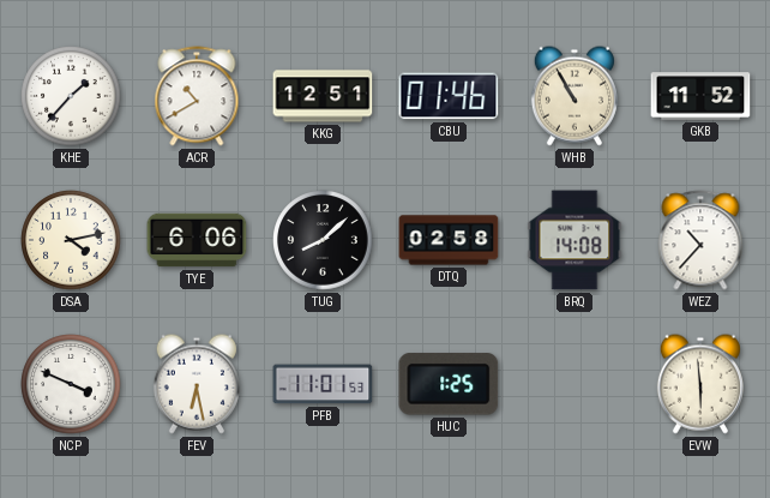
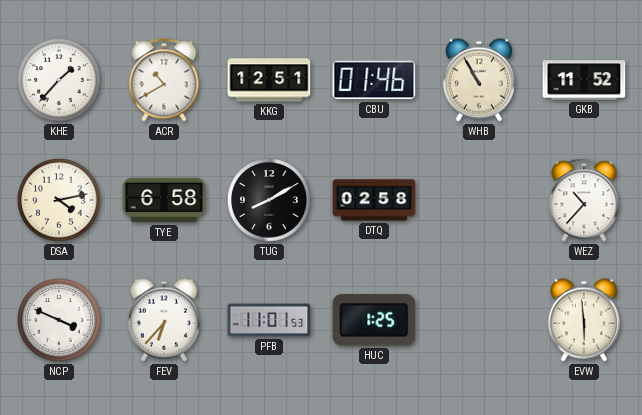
TYE: 6:06 -> 6:58 (164, 200)
TUG: 8:08 -> 8:10 (269, 200)
BRQ: 14:08 -> none (575, 240)
FEV: 6:28 -> 6:37 (164, 320)
